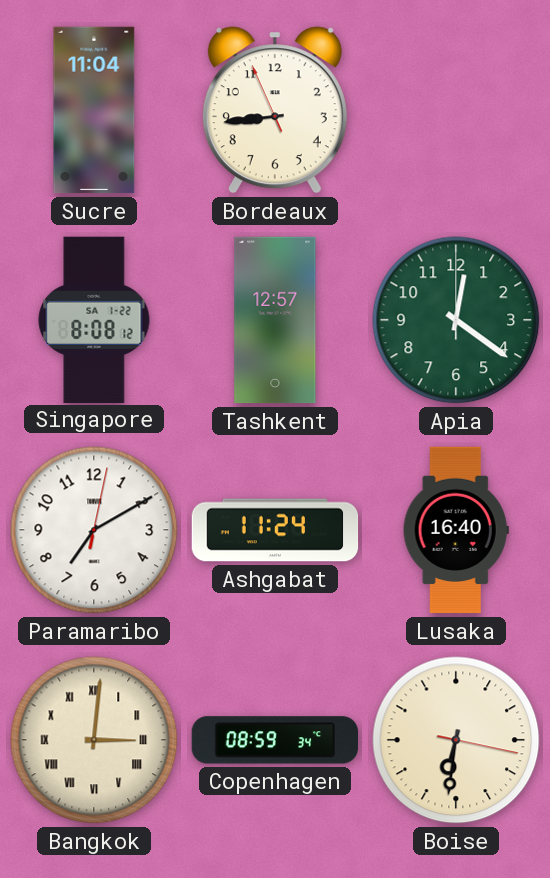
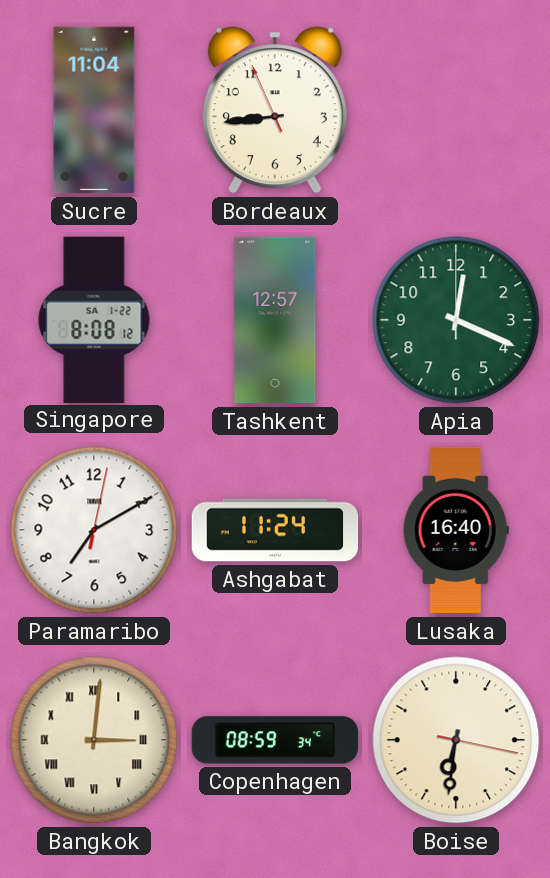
Apia: 12:21 -> 12:19 (456, 320)
